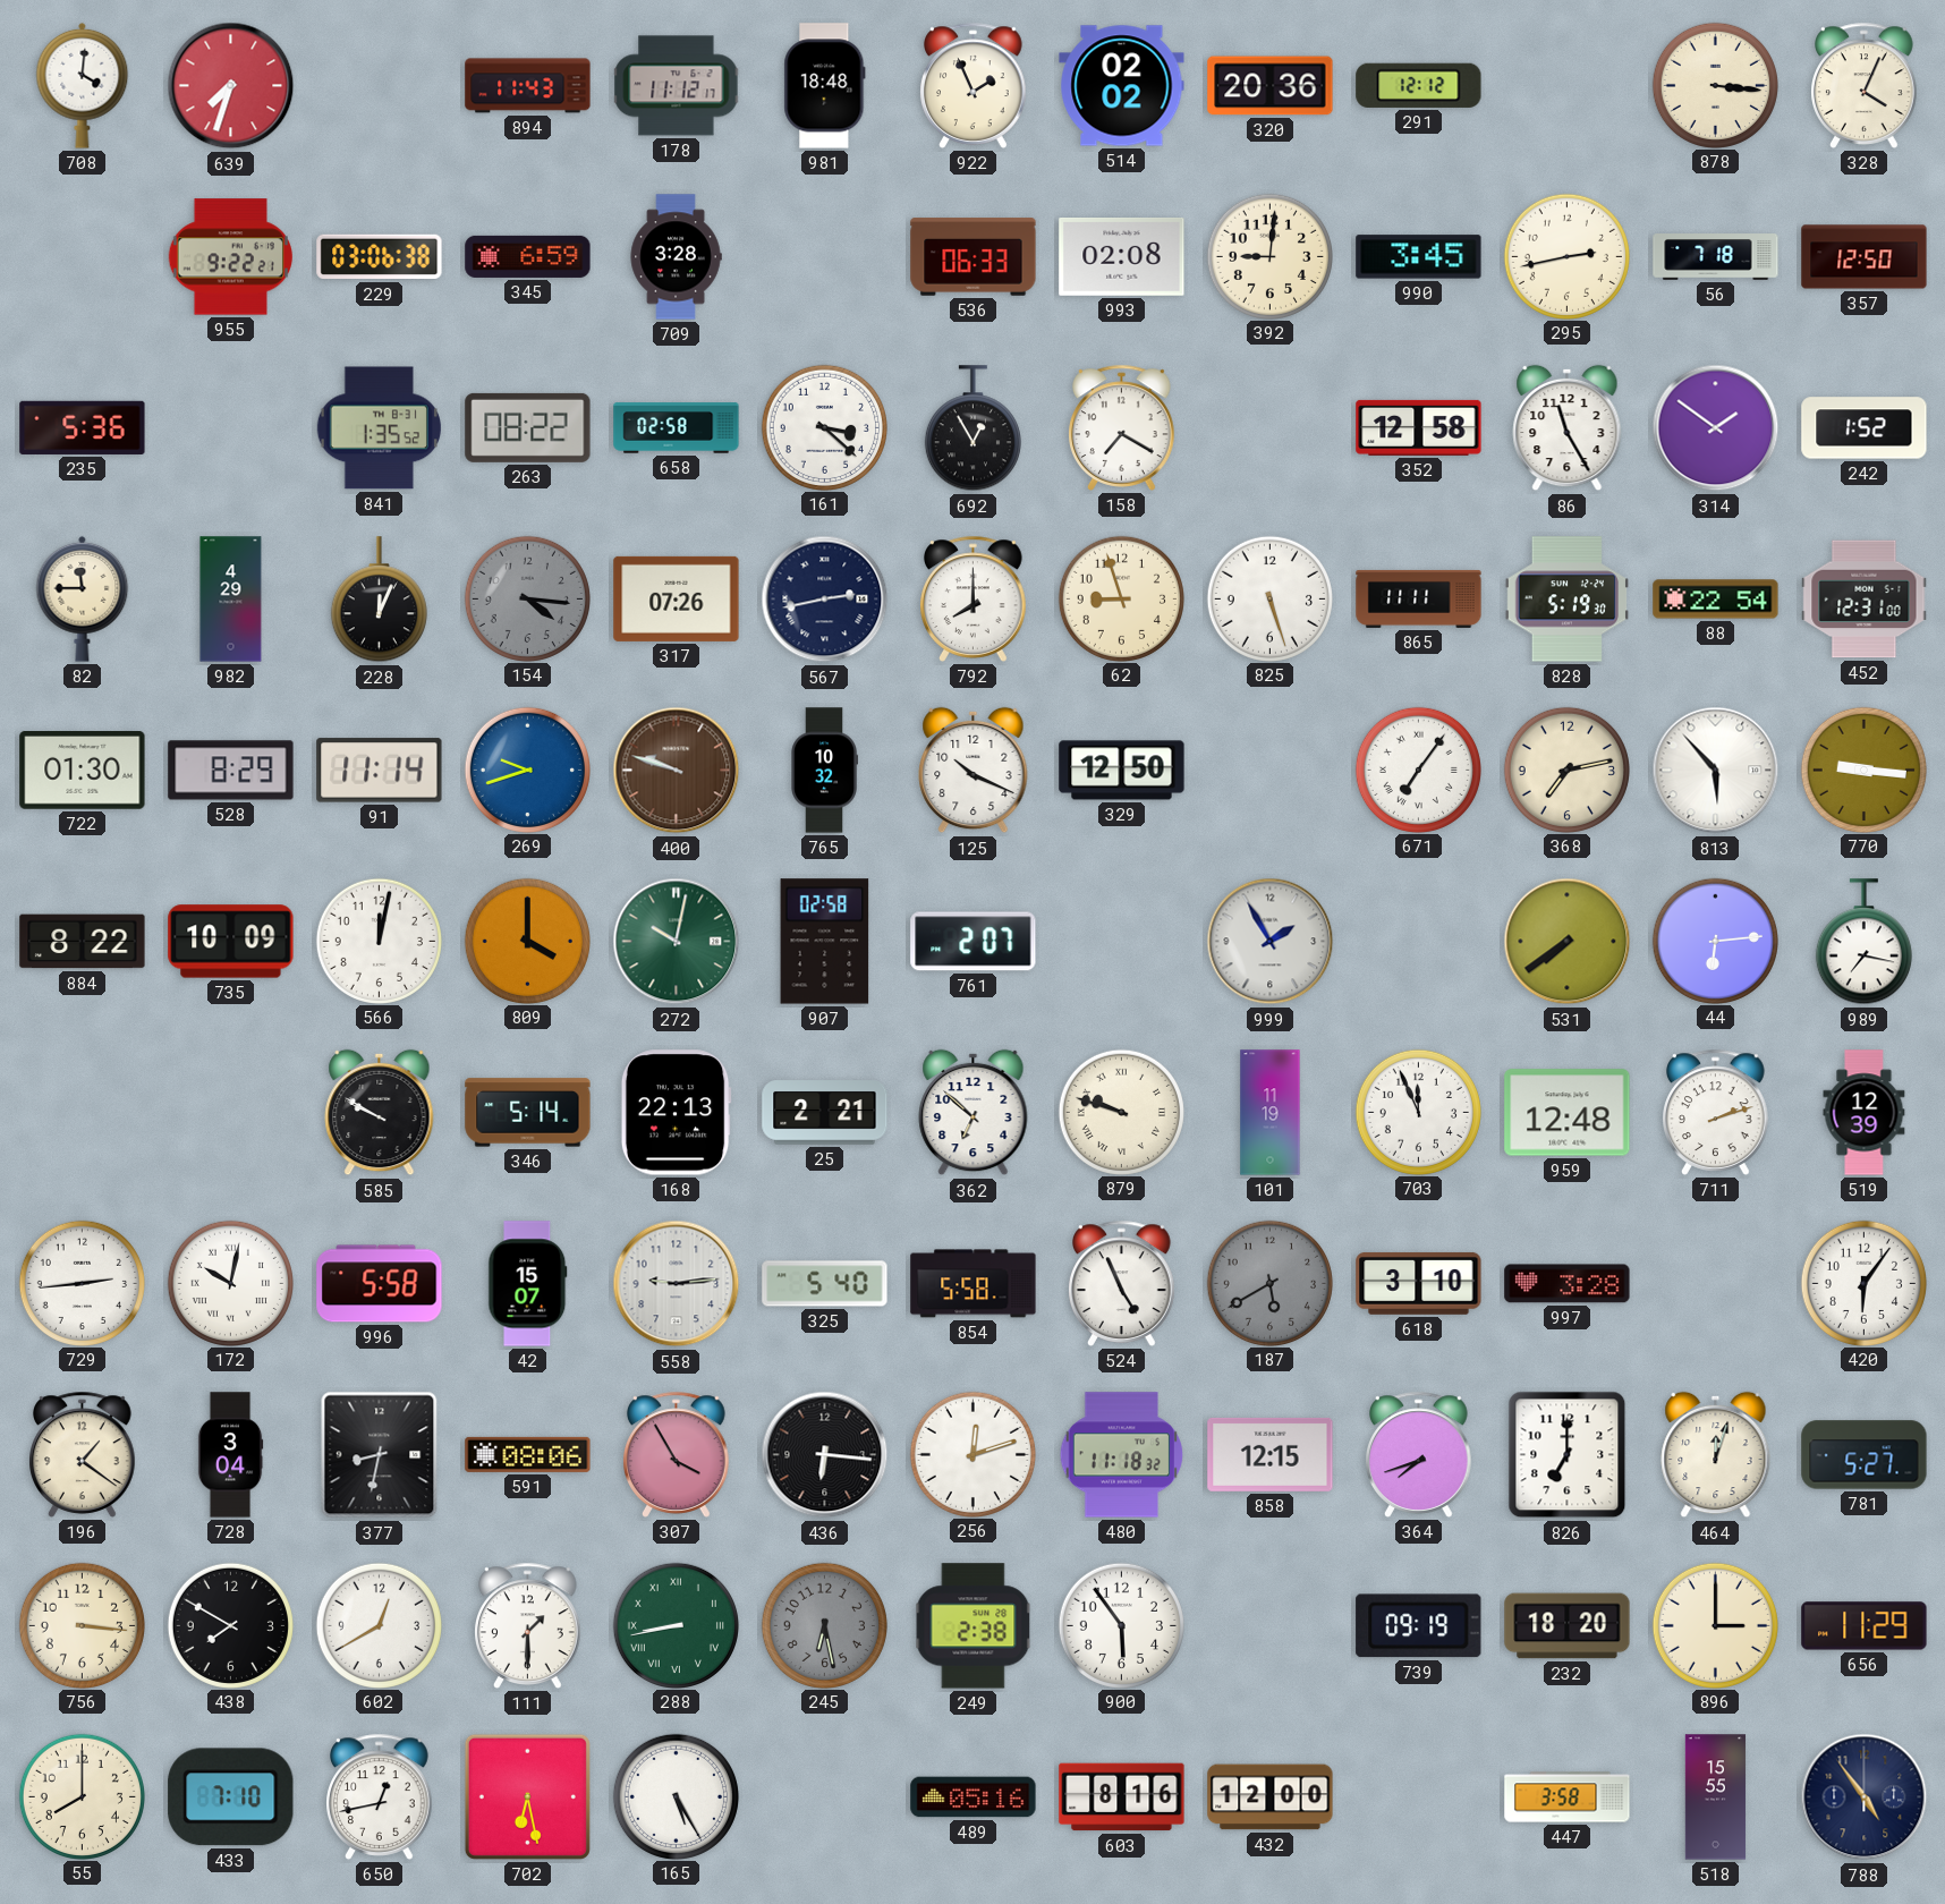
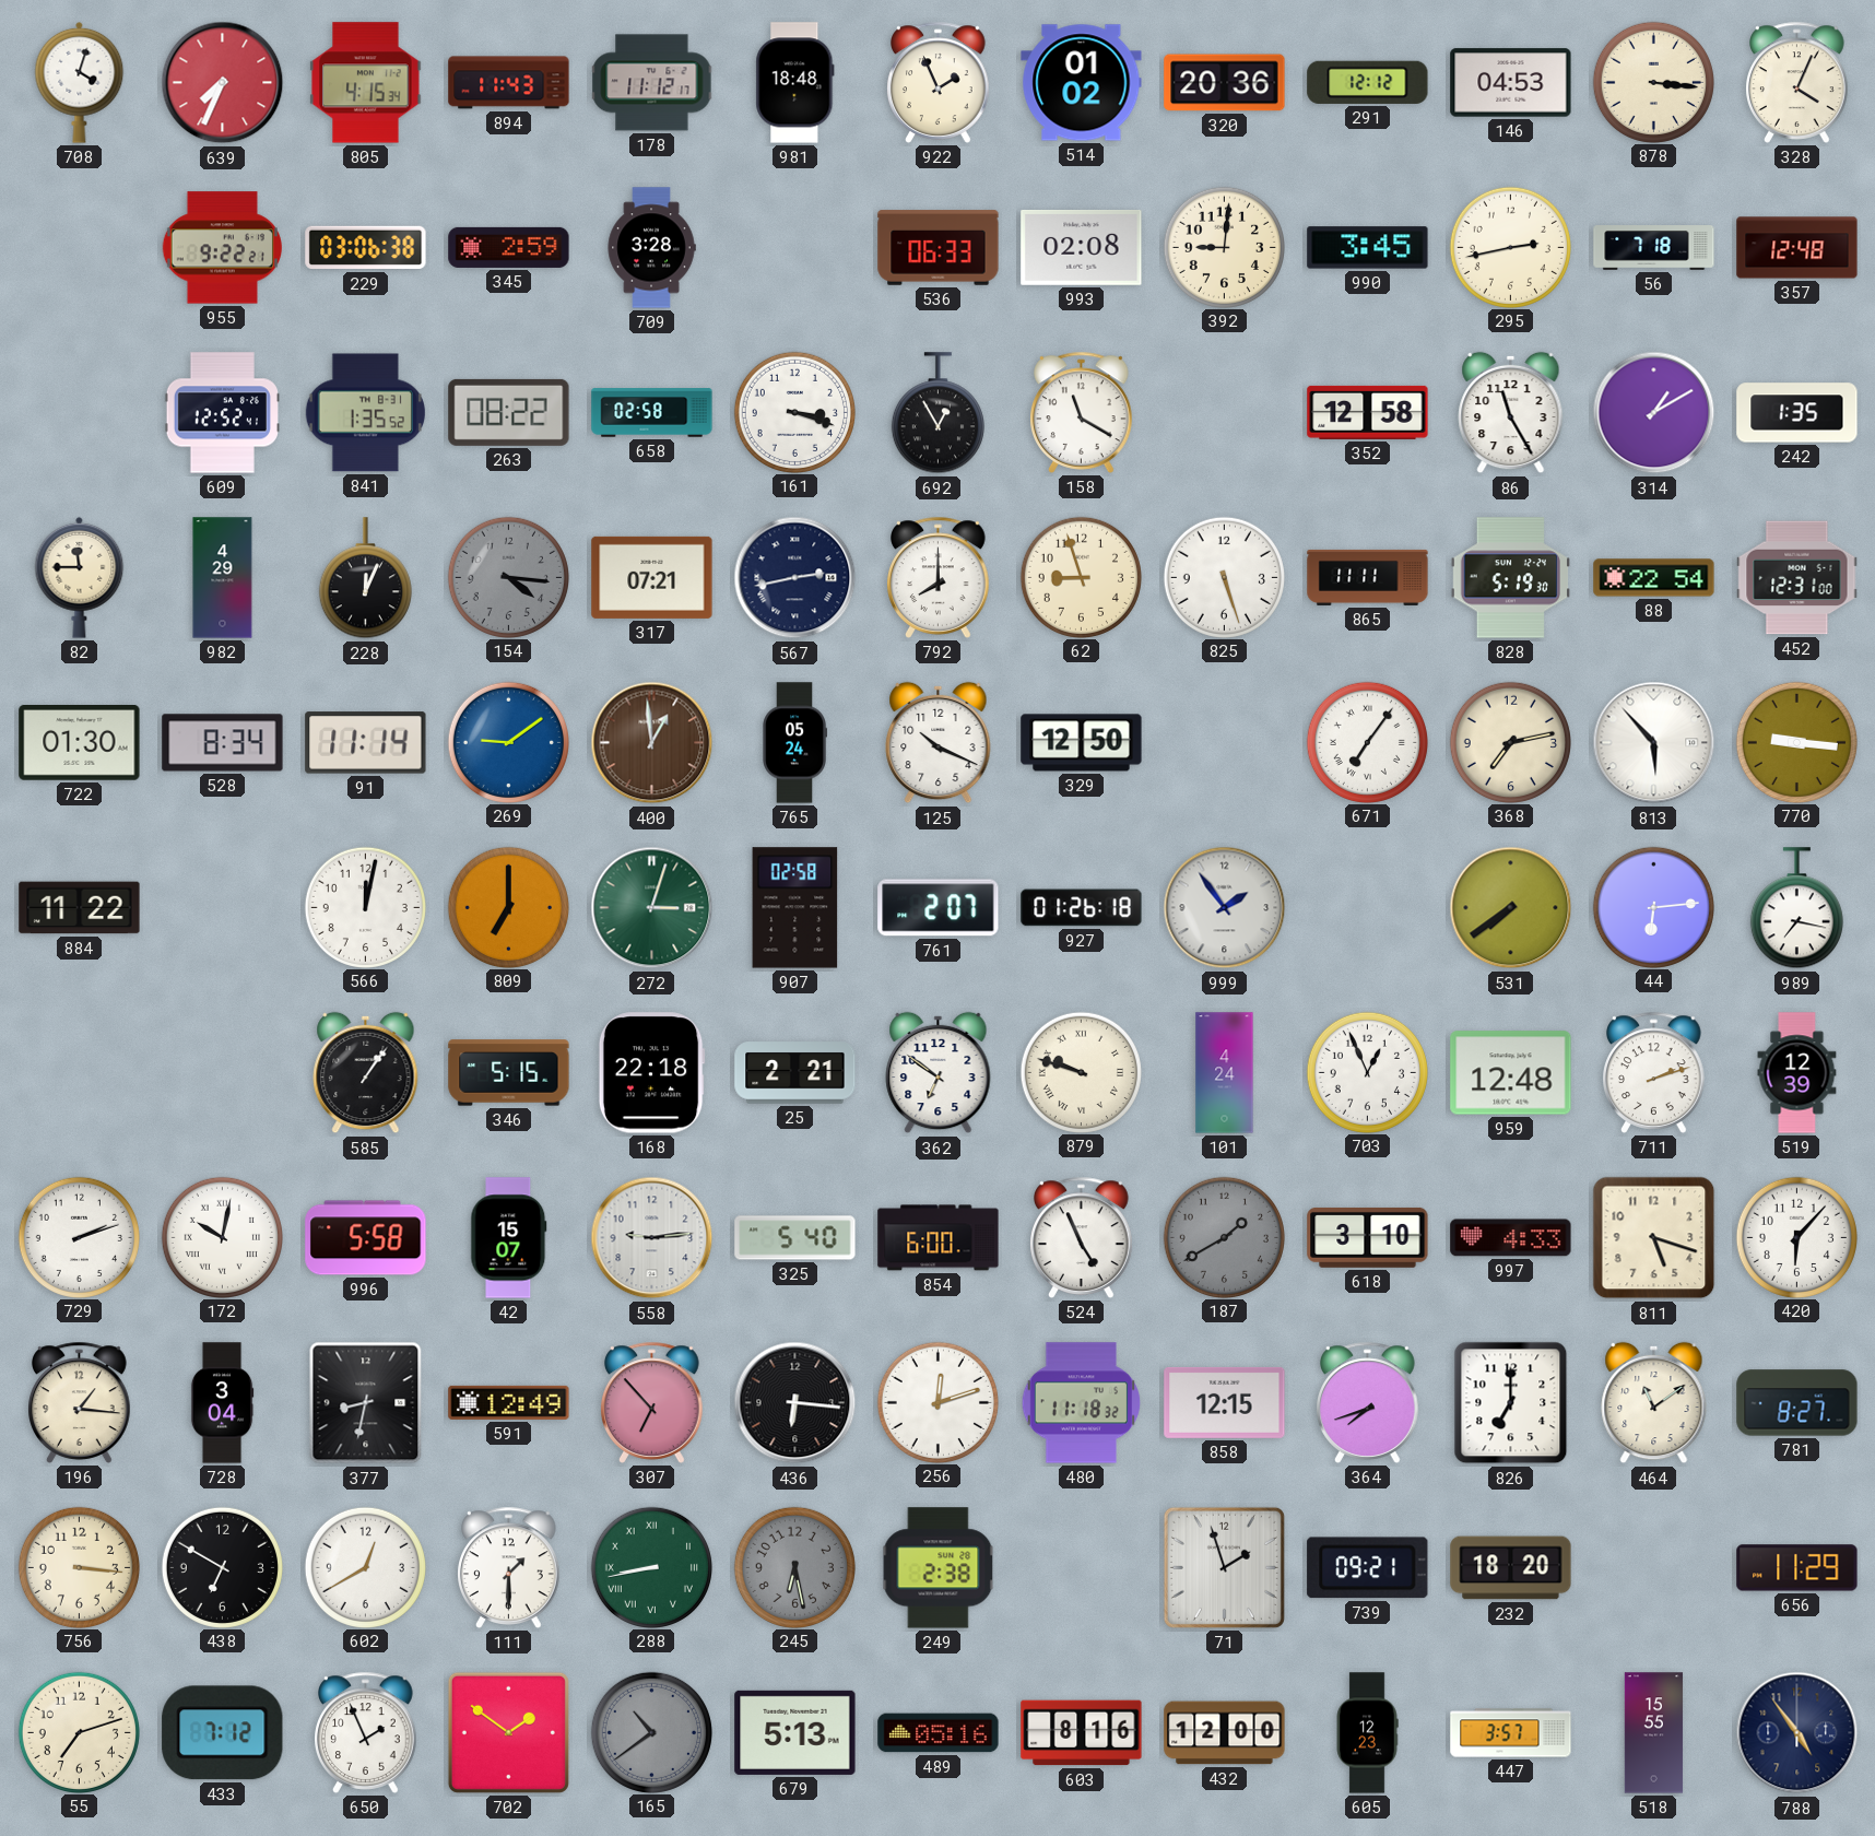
708: 4:01 -> 4:03 (80, 82)
639: 7:33 -> 7:34 (223, 83)
805: none -> 4:15 (366, 83)
514: 02:02 -> 01:02 (1082, 83)
146: none -> 04:53 (1511, 83)
345: 6:59 -> 2:59 (509, 247)
357: 12:50 -> 12:48 (1797, 248)
235: 5:36 -> none (83, 427)
609: none -> 12:52 (222, 413)
161: 3:22 -> 3:18 (794, 412)
158: 7:20 -> 11:20 (1082, 412)
314: 1:51 -> 1:10 (1654, 413)
242: 1:52 -> 1:35 (1797, 413)
317: 07:26 -> 07:21 (652, 577)
528: 8:29 -> 8:34 (223, 743)
269: 9:42 -> 9:09 (508, 742)
400: 9:48 -> 12:59 (652, 743)
765: 10:32 -> 05:24 (794, 743)
884: 8:22 -> 11:22 (80, 908)
735: 10:09 -> none (231, 942)
809: 4:00 -> 7:00 (508, 907)
272: 10:02 -> 3:03 (652, 908)
927: none -> 01:26 (1082, 908)
999: 1:55 -> 1:54 (1225, 908)
585: 9:50 -> 1:06 (366, 1073)
346: 5:14 -> 5:15 (509, 1073)
168: 22:13 -> 22:18 (651, 1073)
362: 6:52 -> 6:51 (939, 1073)
101: 11:19 -> 4:24 (1225, 1073)
703: 11:56 -> 12:56 (1367, 1072)
729: 2:44 -> 2:12 (79, 1237)
854: 5:58 -> 6:00 (939, 1238)
187: 5:40 -> 1:40 (1224, 1237)
997: 3:28 -> 4:33 (1511, 1238)
811: none -> 5:18 (1654, 1238)
420: 6:06 -> 6:07 (1796, 1237)
196: 1:21 -> 1:16 (80, 1402)
591: 08:06 -> 12:49 (509, 1402)
307: 3:55 -> 6:53 (652, 1402)
464: 12:03 -> 11:09 (1654, 1403)
781: 5:27 -> 8:27 (1797, 1403)
438: 7:50 -> 6:50 (222, 1567)
900: 5:54 -> none (1121, 1625)
71: none -> 1:57 (1224, 1567)
739: 09:19 -> 09:21 (1368, 1568)
896: 3:00 -> none (1715, 1625)
55: 8:00 -> 7:12 (79, 1732)
433: 7:10 -> 7:12 (223, 1733)
650: 12:43 -> 1:56 (366, 1732)
702: 6:28 -> 1:51 (508, 1732)
165: 5:25 -> 10:39 (651, 1732)
165 dial: white -> grey (651, 1732)
679: none -> 5:13 (795, 1732)
605: none -> 12:23 (1367, 1733)
447: 3:58 -> 3:57 (1511, 1733)
